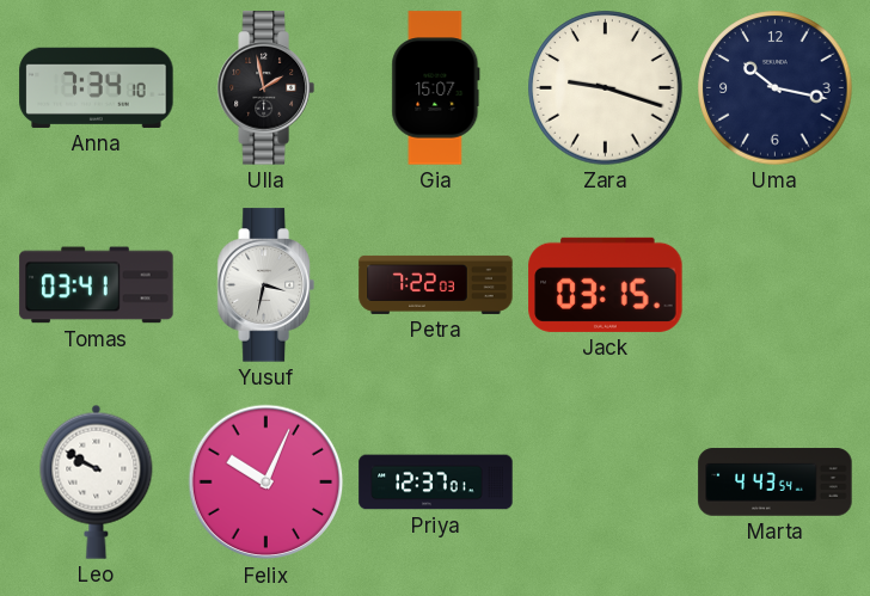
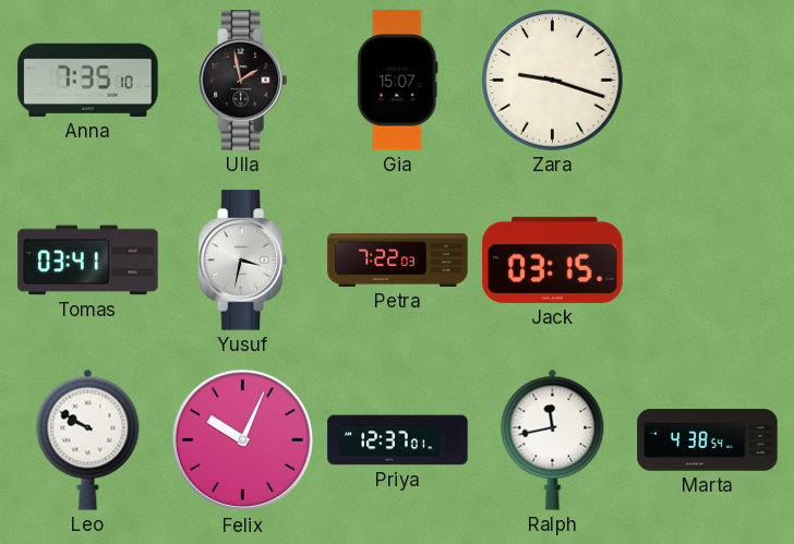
Anna: 7:34 -> 7:35 (88, 80)
Uma: 10:17 -> none (776, 88)
Ralph: none -> 11:43 (553, 439)
Marta: 4:43 -> 4:38 (708, 440)
